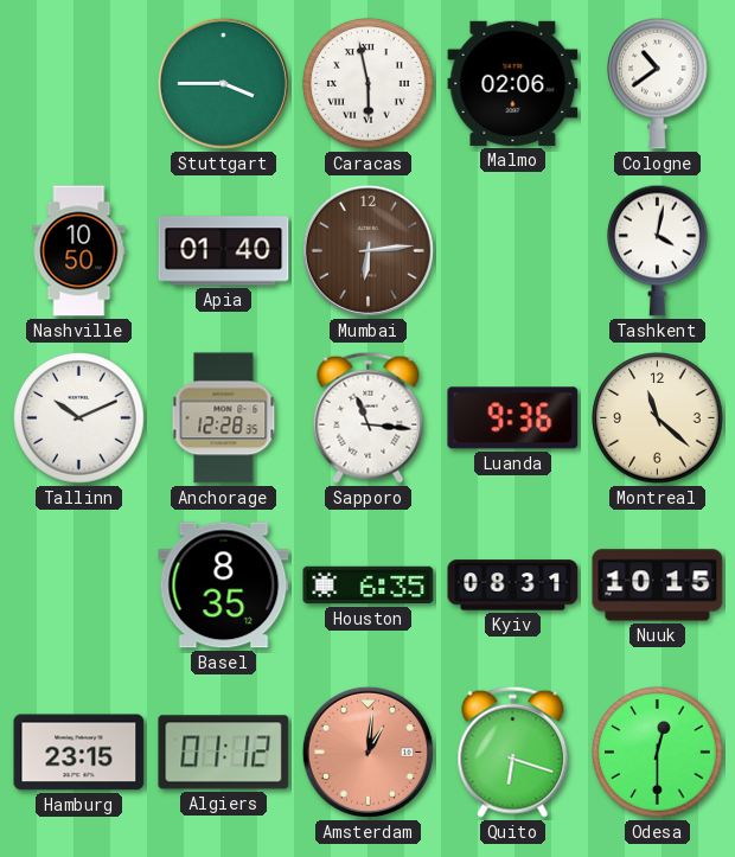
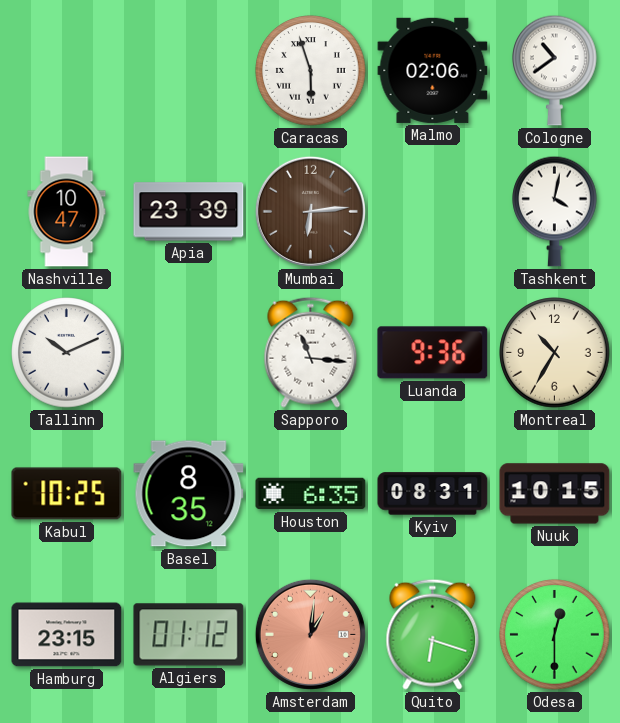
Stuttgart: 3:45 -> none (223, 83)
Caracas: 5:58 -> 5:57 (311, 71)
Nashville: 10:50 -> 10:47 (67, 212)
Apia: 01:40 -> 23:39 (189, 212)
Anchorage: 12:28 -> none (224, 418)
Montreal: 11:22 -> 10:35 (555, 353)
Kabul: none -> 10:25 (67, 494)
